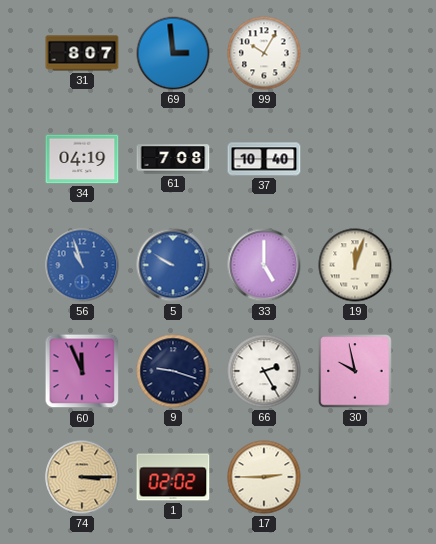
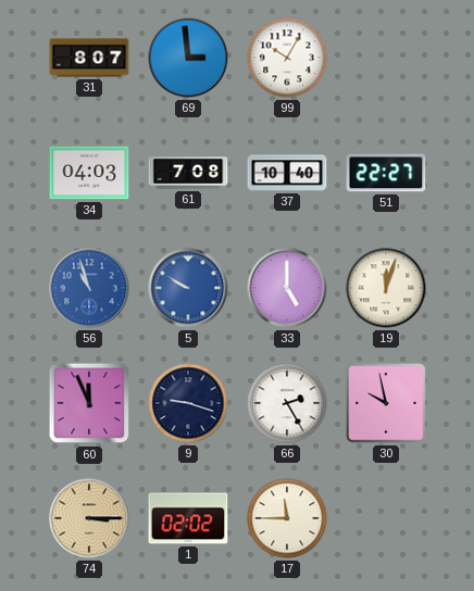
34: 04:19 -> 04:03 (89, 173)
51: none -> 22:27 (386, 173)
17: 2:45 -> 11:45 (287, 518)
